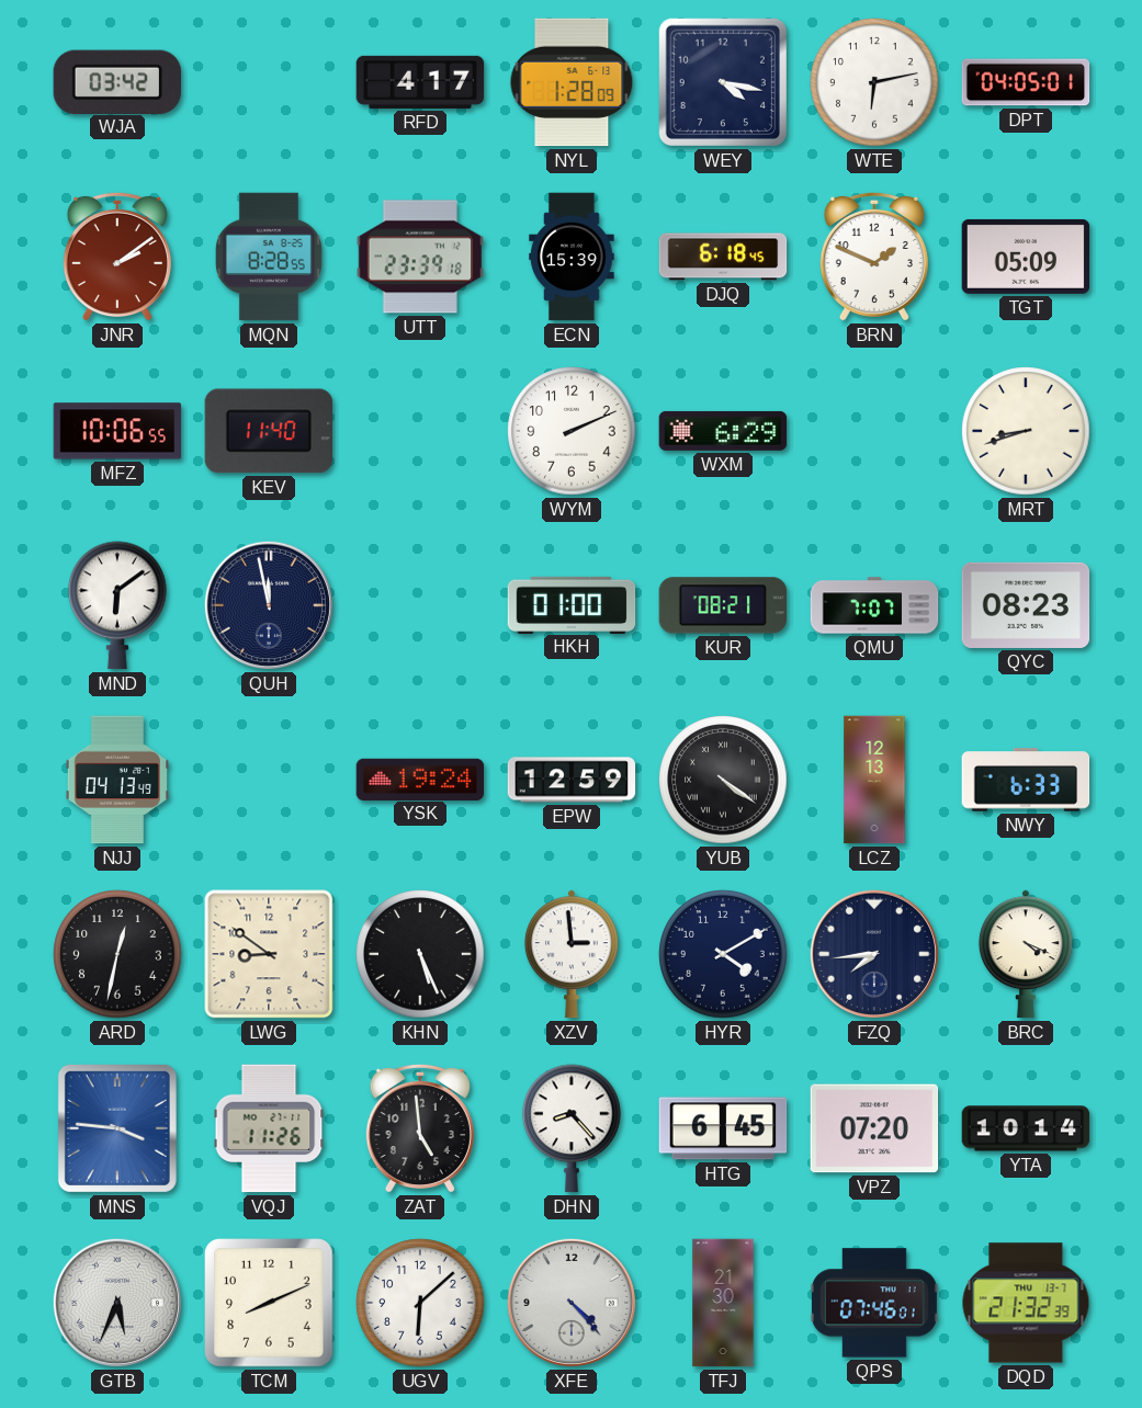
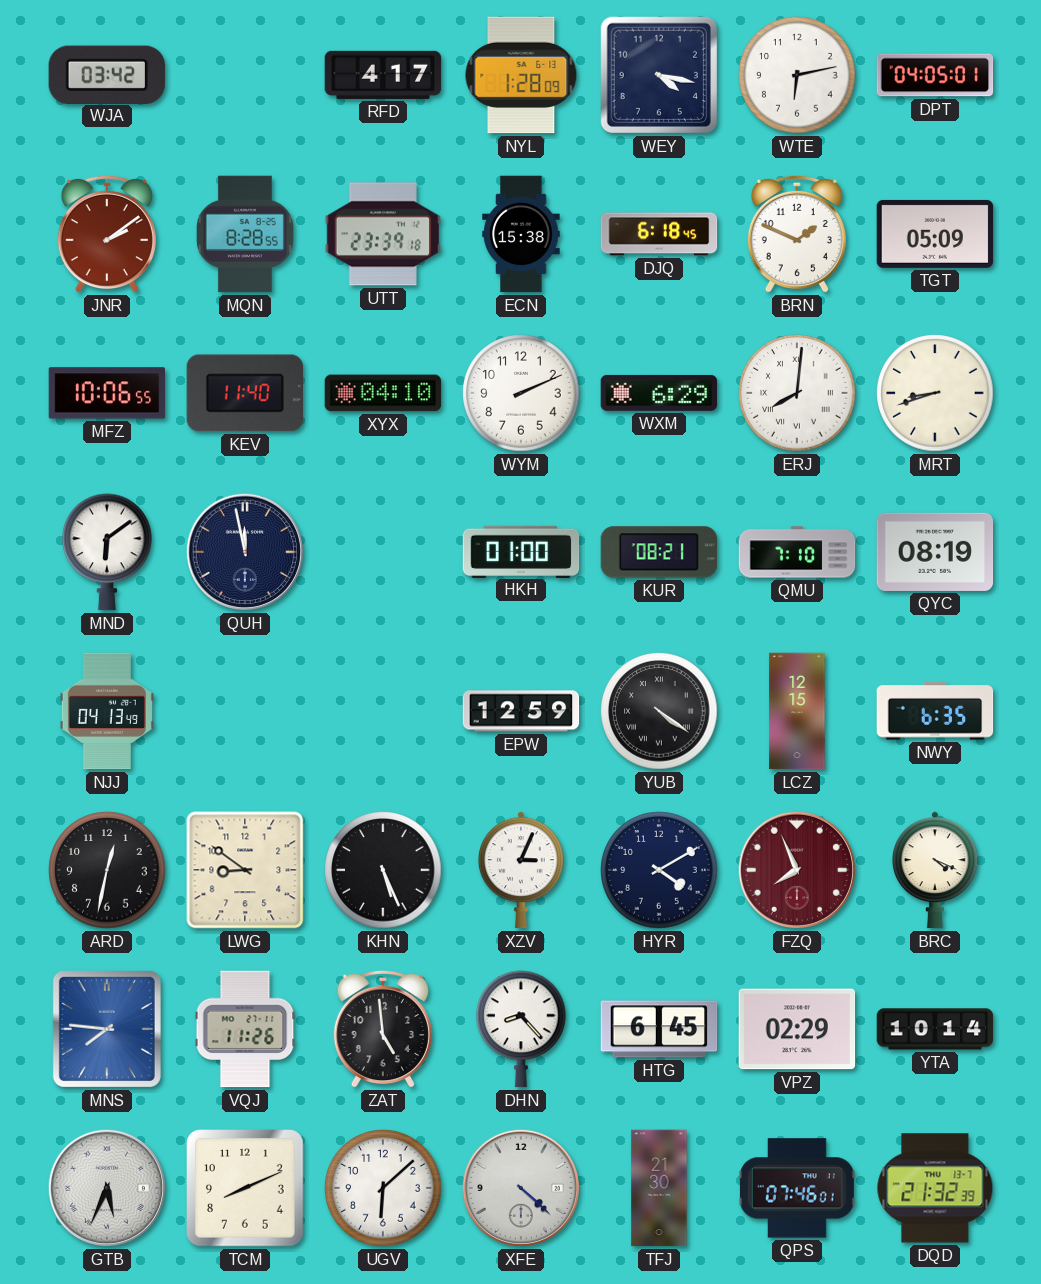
ECN: 15:39 -> 15:38 (521, 234)
XYX: none -> 04:10 (383, 393)
ERJ: none -> 8:01 (797, 393)
QMU: 7:07 -> 7:10 (797, 552)
QYC: 08:23 -> 08:19 (935, 552)
YSK: 19:24 -> none (420, 779)
LCZ: 12:13 -> 12:15 (797, 711)
NWY: 6:33 -> 6:35 (935, 711)
XZV: 2:59 -> 3:04 (521, 870)
FZQ: 7:44 -> 7:56 (797, 870)
FZQ dial: navy -> burgundy (797, 870)
MNS: 3:46 -> 7:46 (107, 1029)
VPZ: 07:20 -> 02:29 (797, 1029)
XFE: 4:23 -> 4:22 (521, 1188)
